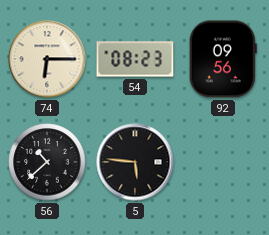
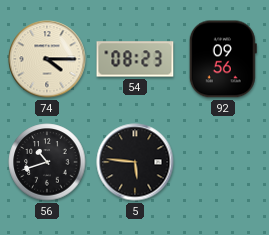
74: 6:15 -> 4:15 (47, 59)
56: 10:38 -> 10:42 (47, 162)
